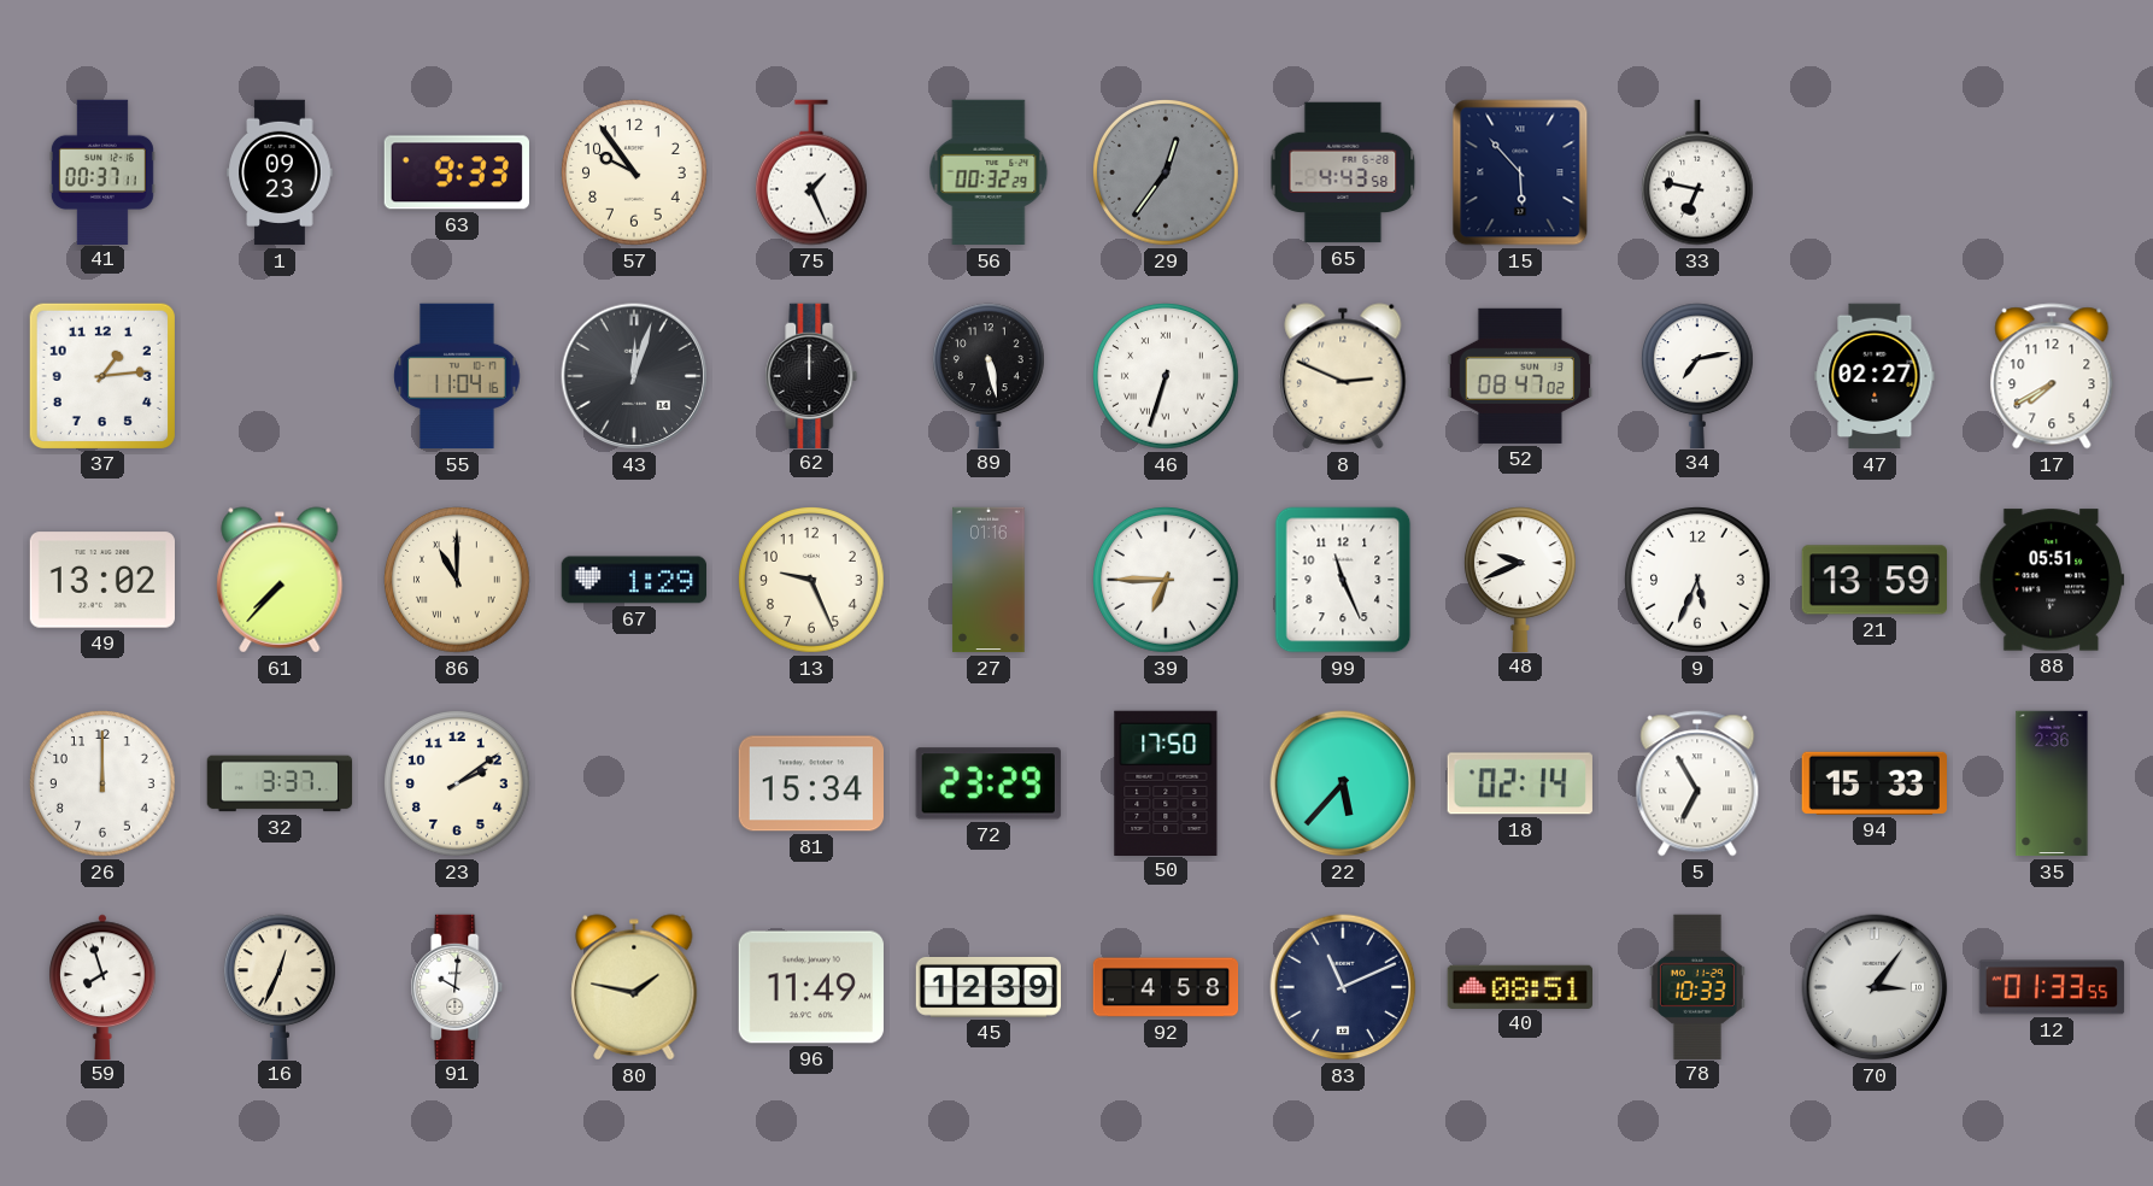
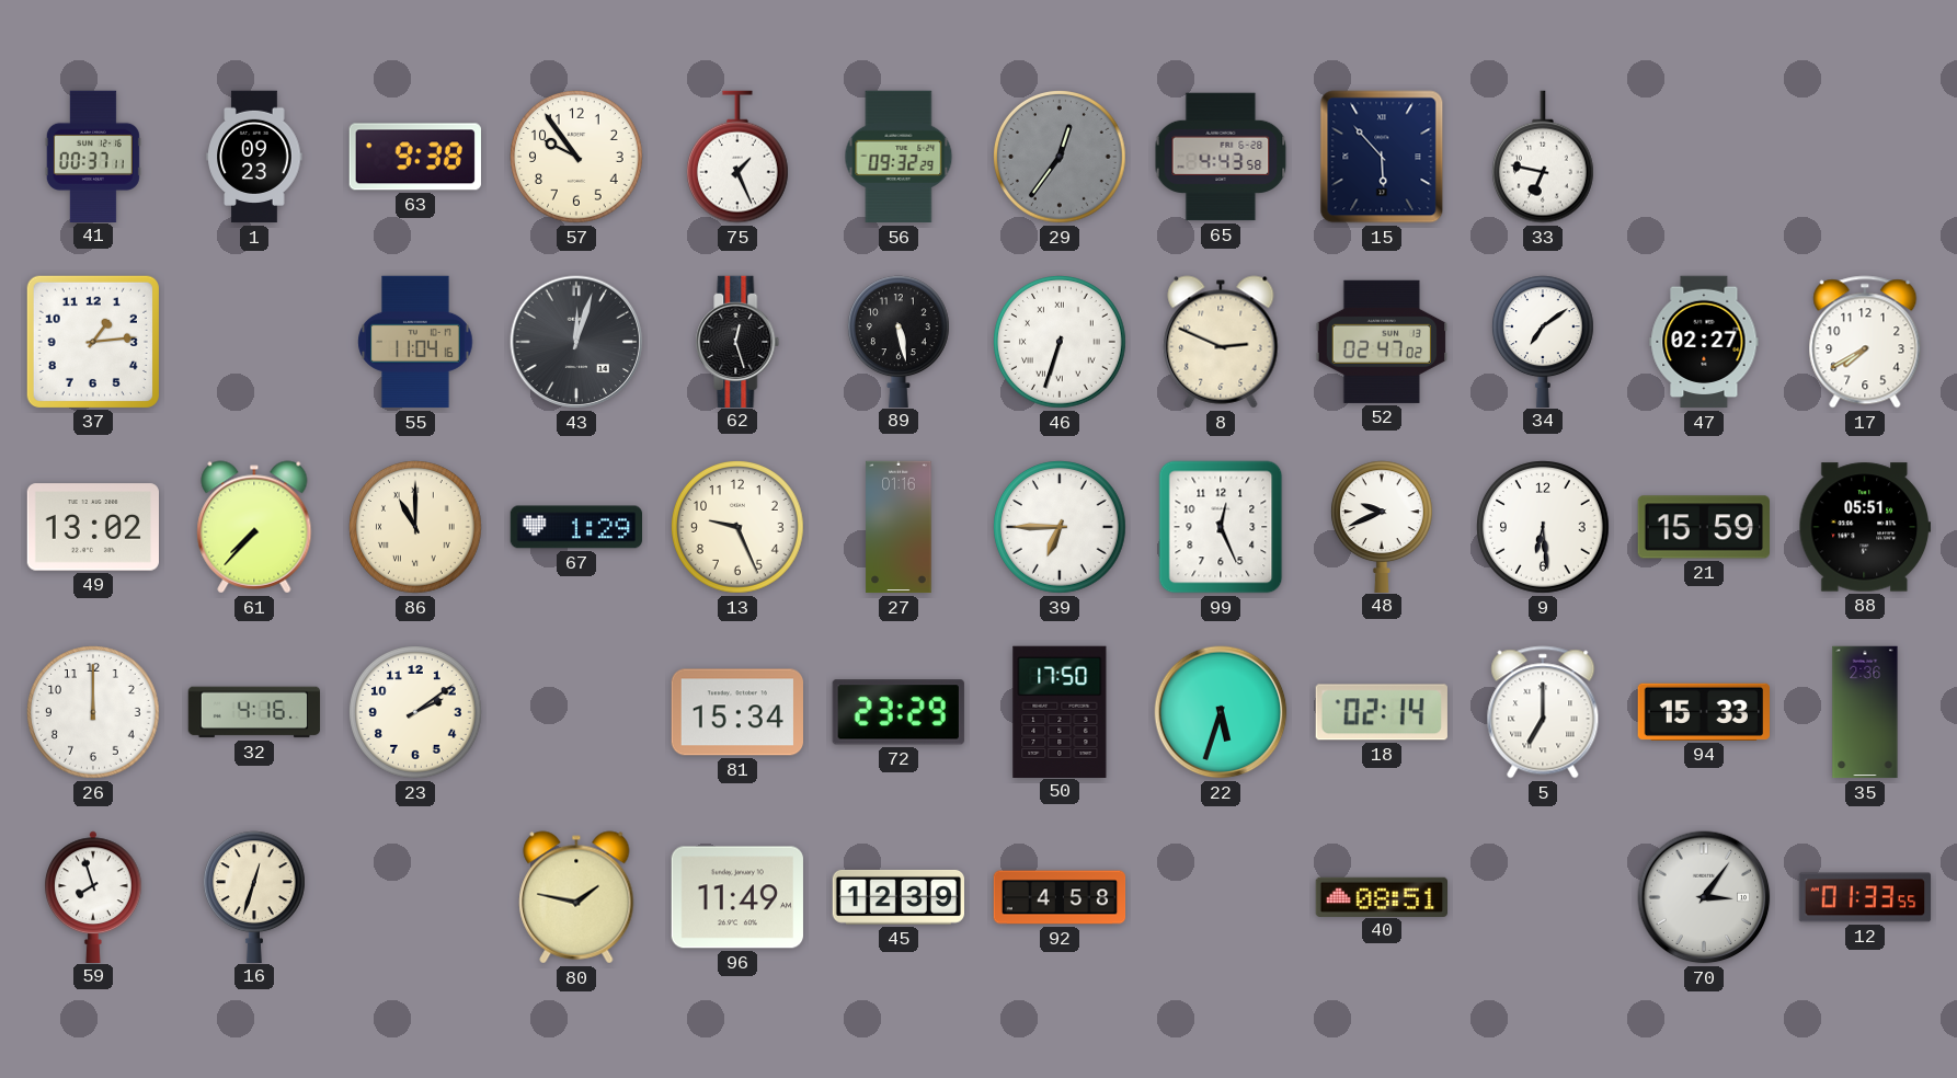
63: 9:33 -> 9:38 (415, 157)
56: 00:32 -> 09:32 (899, 157)
62: 12:00 -> 12:27 (737, 341)
52: 08:47 -> 02:47 (1381, 342)
34: 7:13 -> 7:09 (1543, 341)
99: 11:26 -> 12:26 (1221, 527)
9: 5:34 -> 6:29 (1544, 528)
21: 13:59 -> 15:59 (1704, 527)
32: 3:37 -> 4:16 (254, 712)
22: 5:37 -> 5:33 (1221, 712)
5: 6:55 -> 7:00 (1543, 712)
16: 12:34 -> 12:33 (254, 896)
91: 10:01 -> none (457, 986)
83: 11:11 -> none (1343, 987)
78: 10:33 -> none (1697, 986)
